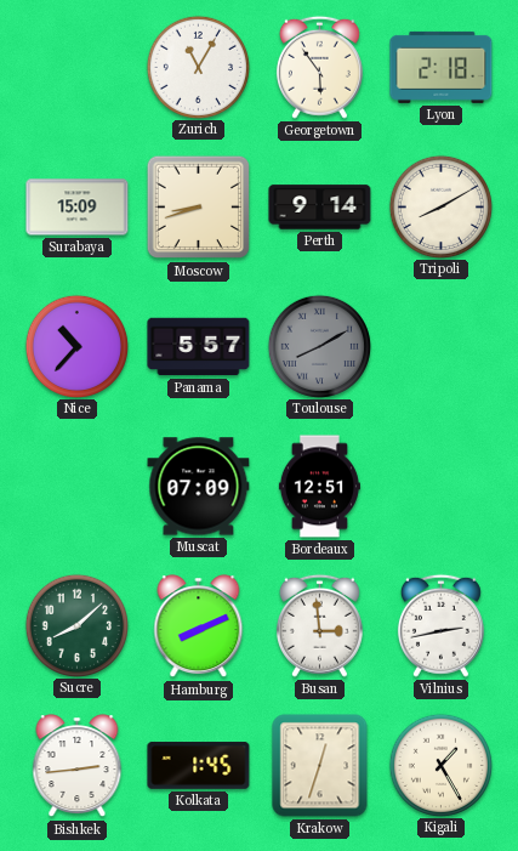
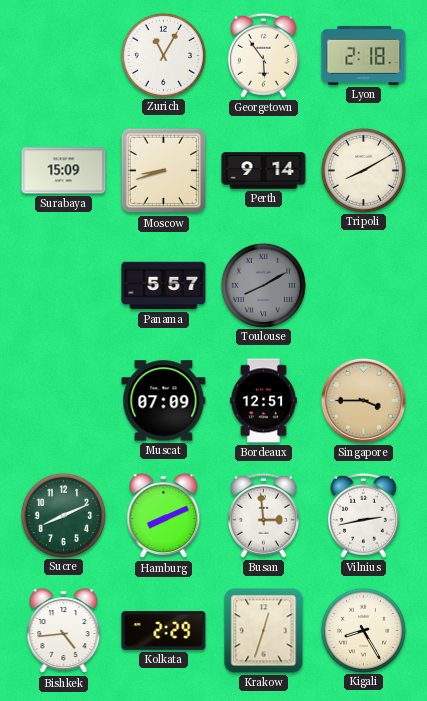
Nice: 10:37 -> none (76, 346)
Singapore: none -> 3:45 (363, 400)
Sucre: 8:08 -> 8:11 (63, 515)
Bishkek: 2:44 -> 4:44 (64, 631)
Kolkata: 1:45 -> 2:29 (164, 631)
Kigali: 1:25 -> 8:25 (363, 630)
